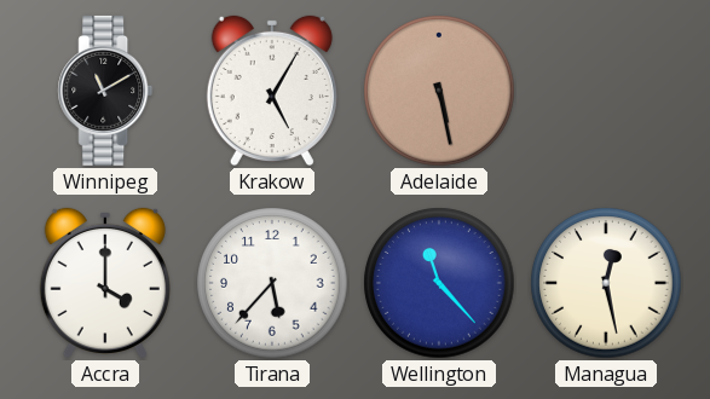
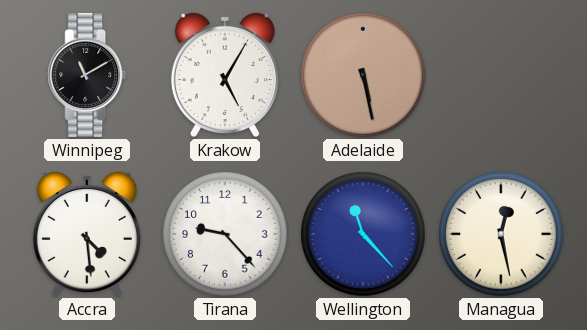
Accra: 4:00 -> 4:29 (87, 234)
Tirana: 5:37 -> 9:23 (225, 234)
